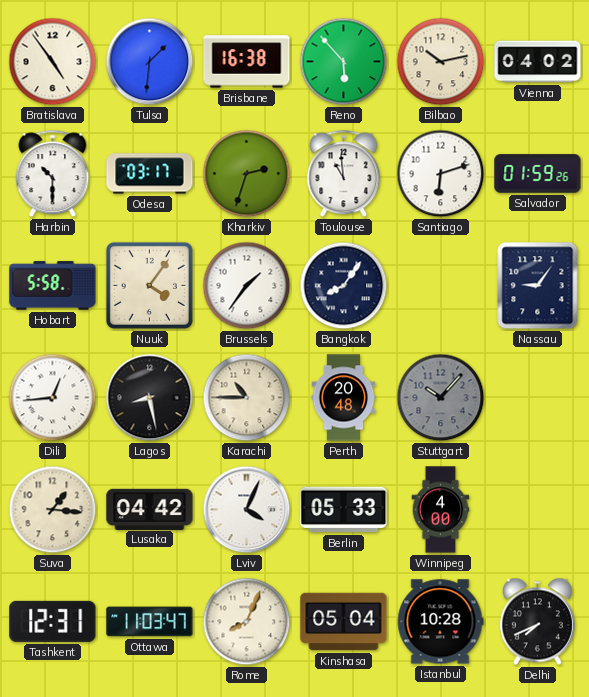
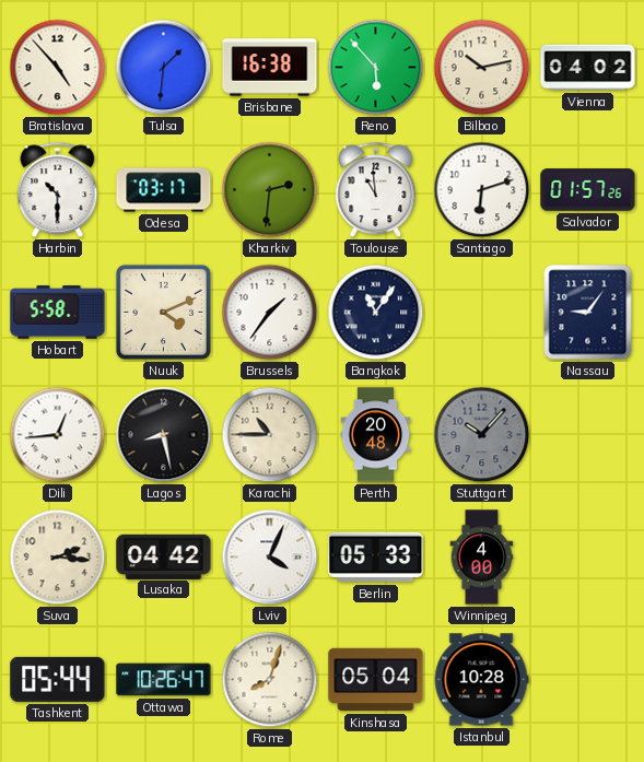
Bratislava: 4:54 -> 4:53 (58, 68)
Kharkiv: 2:33 -> 2:31 (270, 190)
Salvador: 01:59 -> 01:57 (588, 190)
Nuuk: 4:06 -> 4:11 (163, 312)
Bangkok: 8:06 -> 11:06 (376, 313)
Suva: 1:16 -> 2:16 (58, 558)
Tashkent: 12:31 -> 05:44 (58, 679)
Ottawa: 11:03 -> 10:26 (164, 680)
Rome: 8:04 -> 8:03 (270, 680)
Delhi: 7:41 -> none (537, 622)
